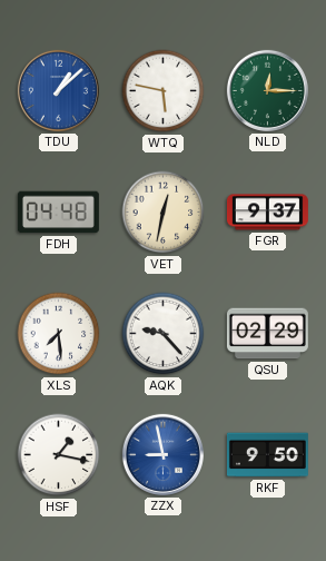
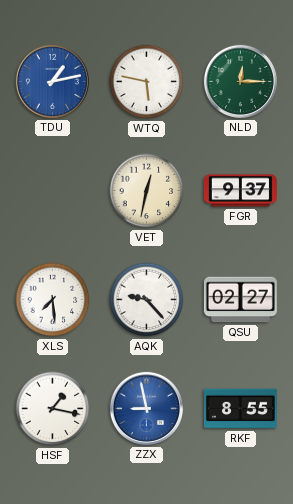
TDU: 1:08 -> 1:13 (52, 81)
FDH: 04:48 -> none (58, 213)
QSU: 02:29 -> 02:27 (240, 300)
RKF: 9:50 -> 8:55 (240, 409)
